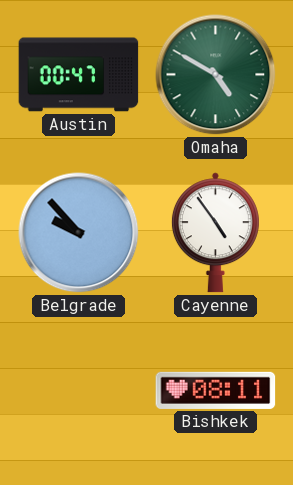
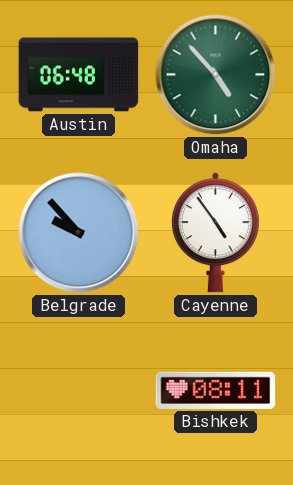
Austin: 00:47 -> 06:48 (79, 75)
Omaha: 4:50 -> 4:53 (216, 75)
